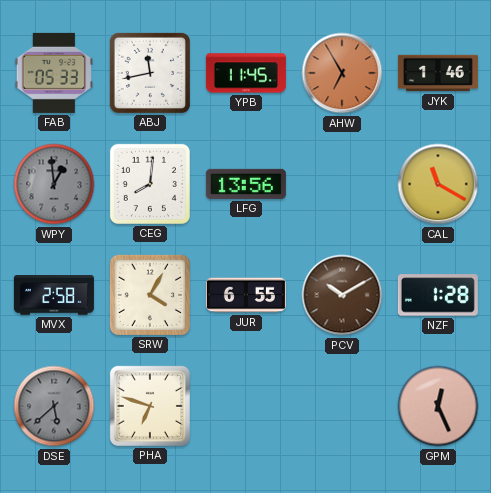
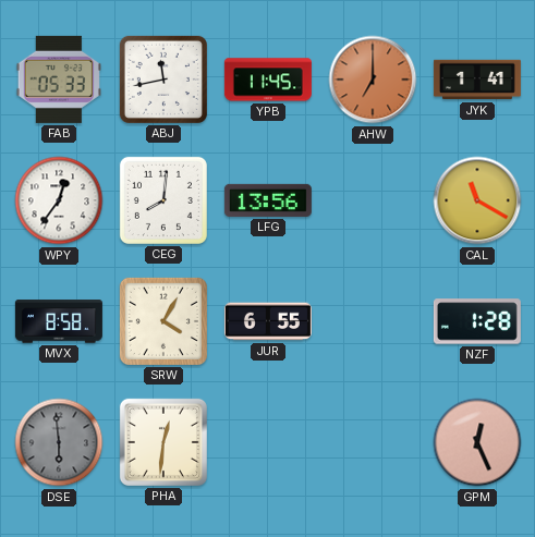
AHW: 6:55 -> 7:00 (373, 80)
JYK: 1:46 -> 1:41 (477, 80)
WPY: 12:59 -> 12:36 (59, 200)
WPY dial: grey -> white (59, 200)
MVX: 2:58 -> 8:58 (59, 321)
PCV: 10:10 -> none (342, 295)
DSE: 5:38 -> 5:59 (59, 442)
PHA: 6:48 -> 12:31 (163, 442)
